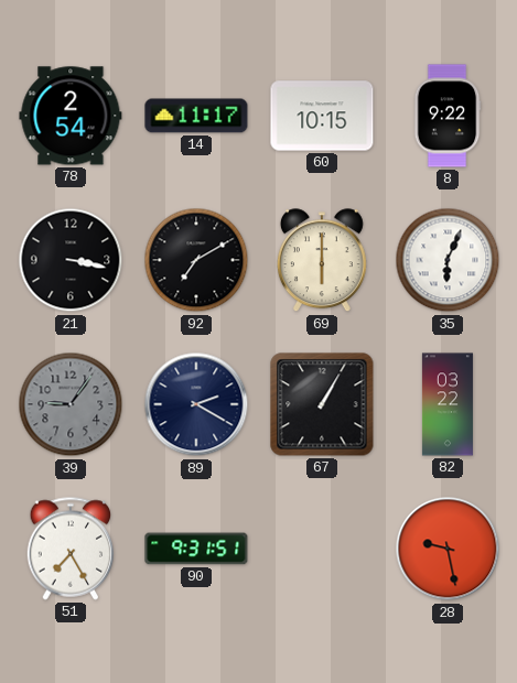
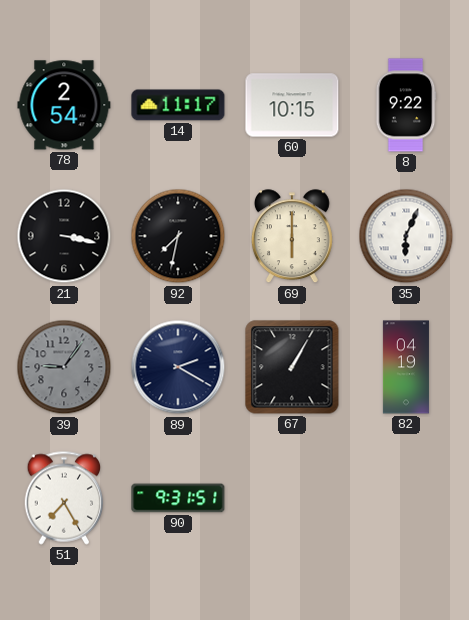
92: 7:10 -> 7:32 (178, 236)
82: 03:22 -> 04:19 (406, 367)
28: 9:28 -> none (448, 549)
